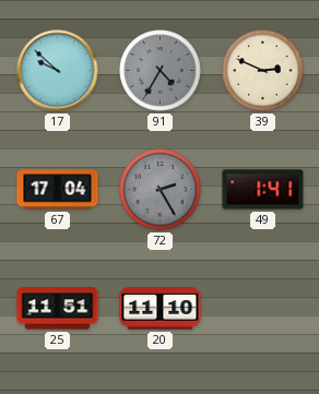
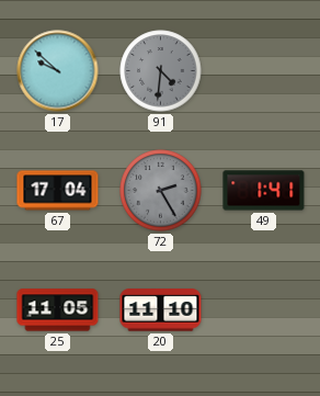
91: 4:35 -> 4:31 (161, 71)
39: 2:49 -> none (263, 71)
25: 11:51 -> 11:05 (58, 310)
